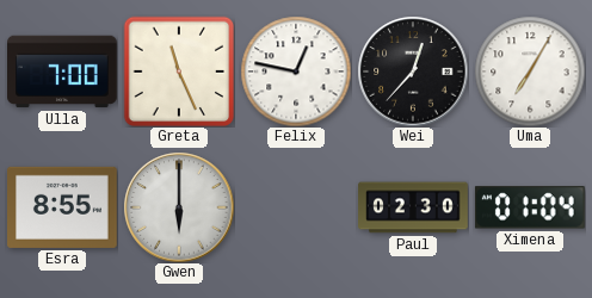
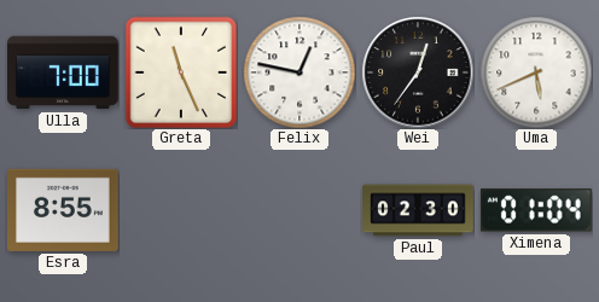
Wei: 12:37 -> 12:36 (418, 72)
Uma: 7:05 -> 5:41 (536, 72)
Gwen: 6:00 -> none (179, 207)
